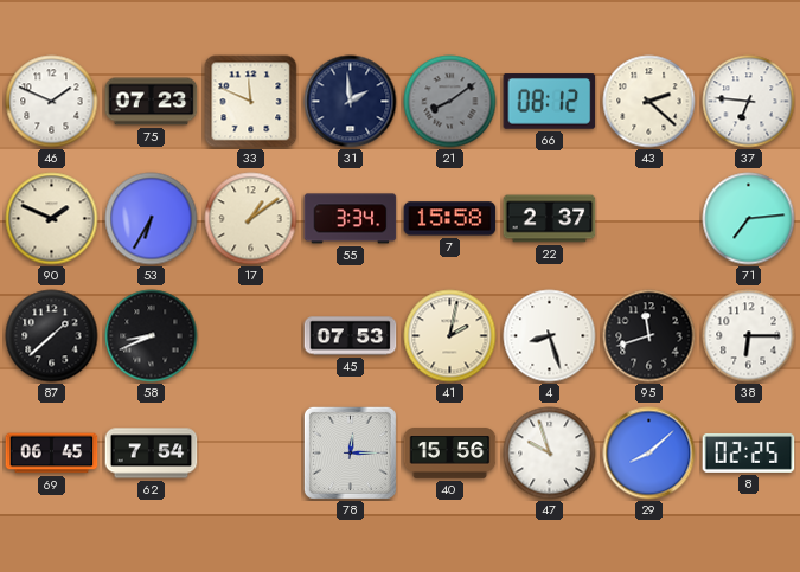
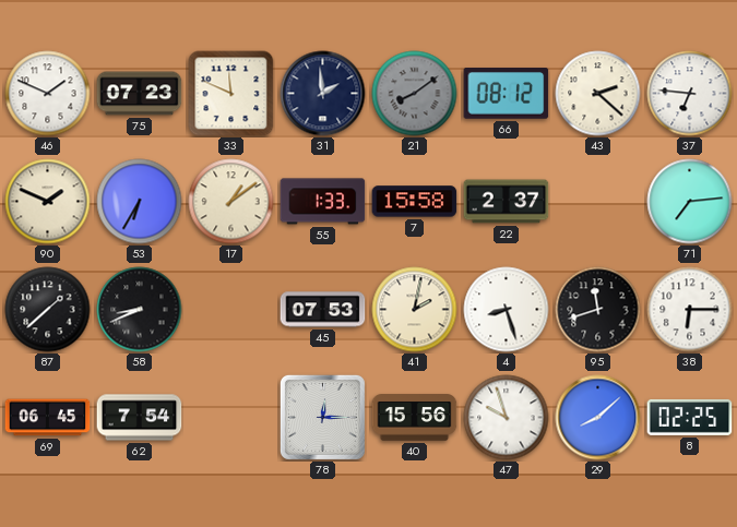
55: 3:34 -> 1:33 (323, 202)
